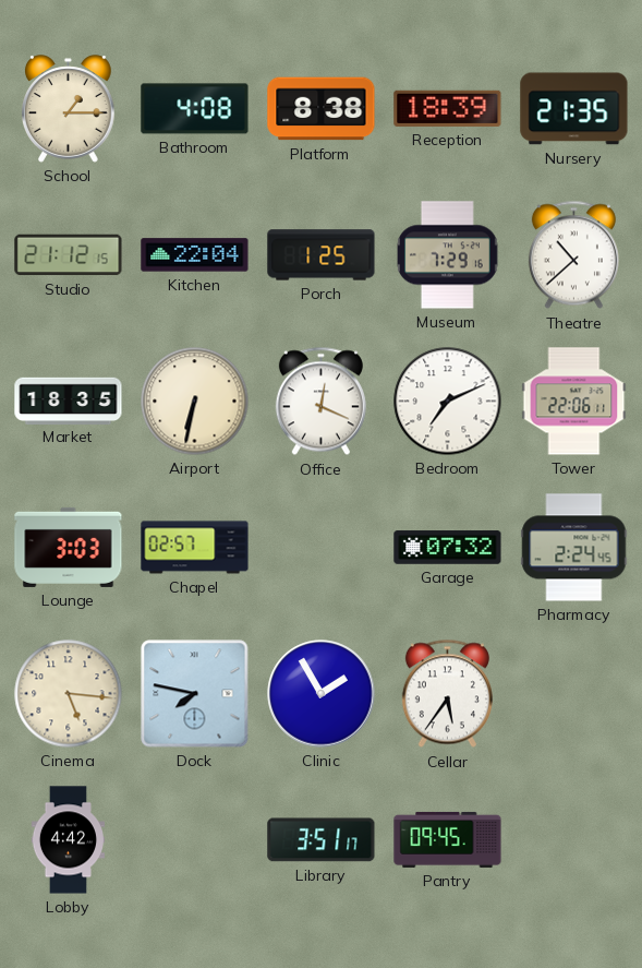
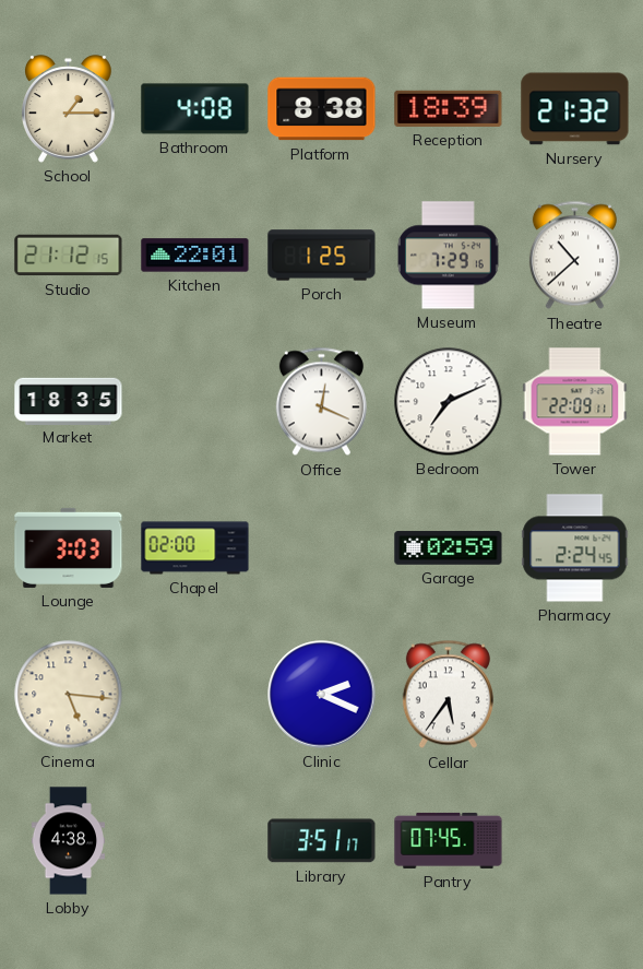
Nursery: 21:35 -> 21:32 (575, 109)
Kitchen: 22:04 -> 22:01 (195, 256)
Airport: 6:32 -> none (195, 402)
Tower: 22:06 -> 22:09 (575, 402)
Chapel: 02:57 -> 02:00 (195, 548)
Garage: 07:32 -> 02:59 (449, 548)
Dock: 7:47 -> none (195, 694)
Clinic: 1:55 -> 2:19 (322, 695)
Lobby: 4:42 -> 4:38 (68, 841)
Pantry: 09:45 -> 07:45 (449, 840)
